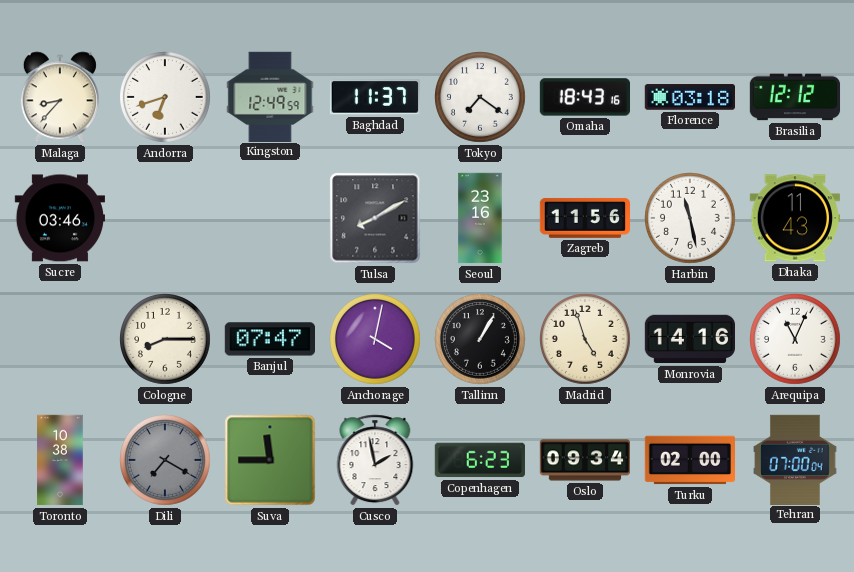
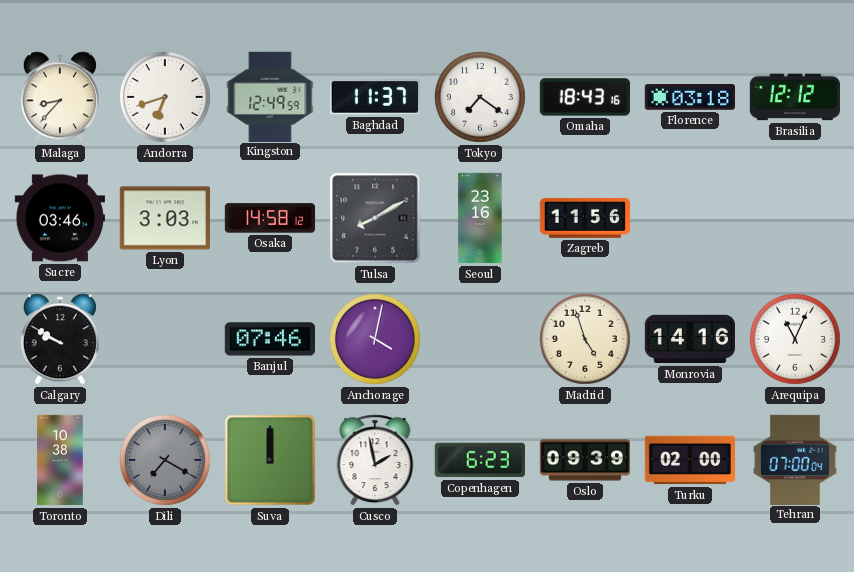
Lyon: none -> 3:03 (164, 218)
Osaka: none -> 14:58 (270, 218)
Harbin: 11:28 -> none (691, 219)
Dhaka: 11:43 -> none (794, 218)
Calgary: none -> 9:50 (60, 339)
Cologne: 8:15 -> none (166, 340)
Banjul: 07:47 -> 07:46 (269, 339)
Tallinn: 1:05 -> none (481, 340)
Suva: 11:45 -> 12:00 (270, 460)
Oslo: 09:34 -> 09:39 (585, 460)
